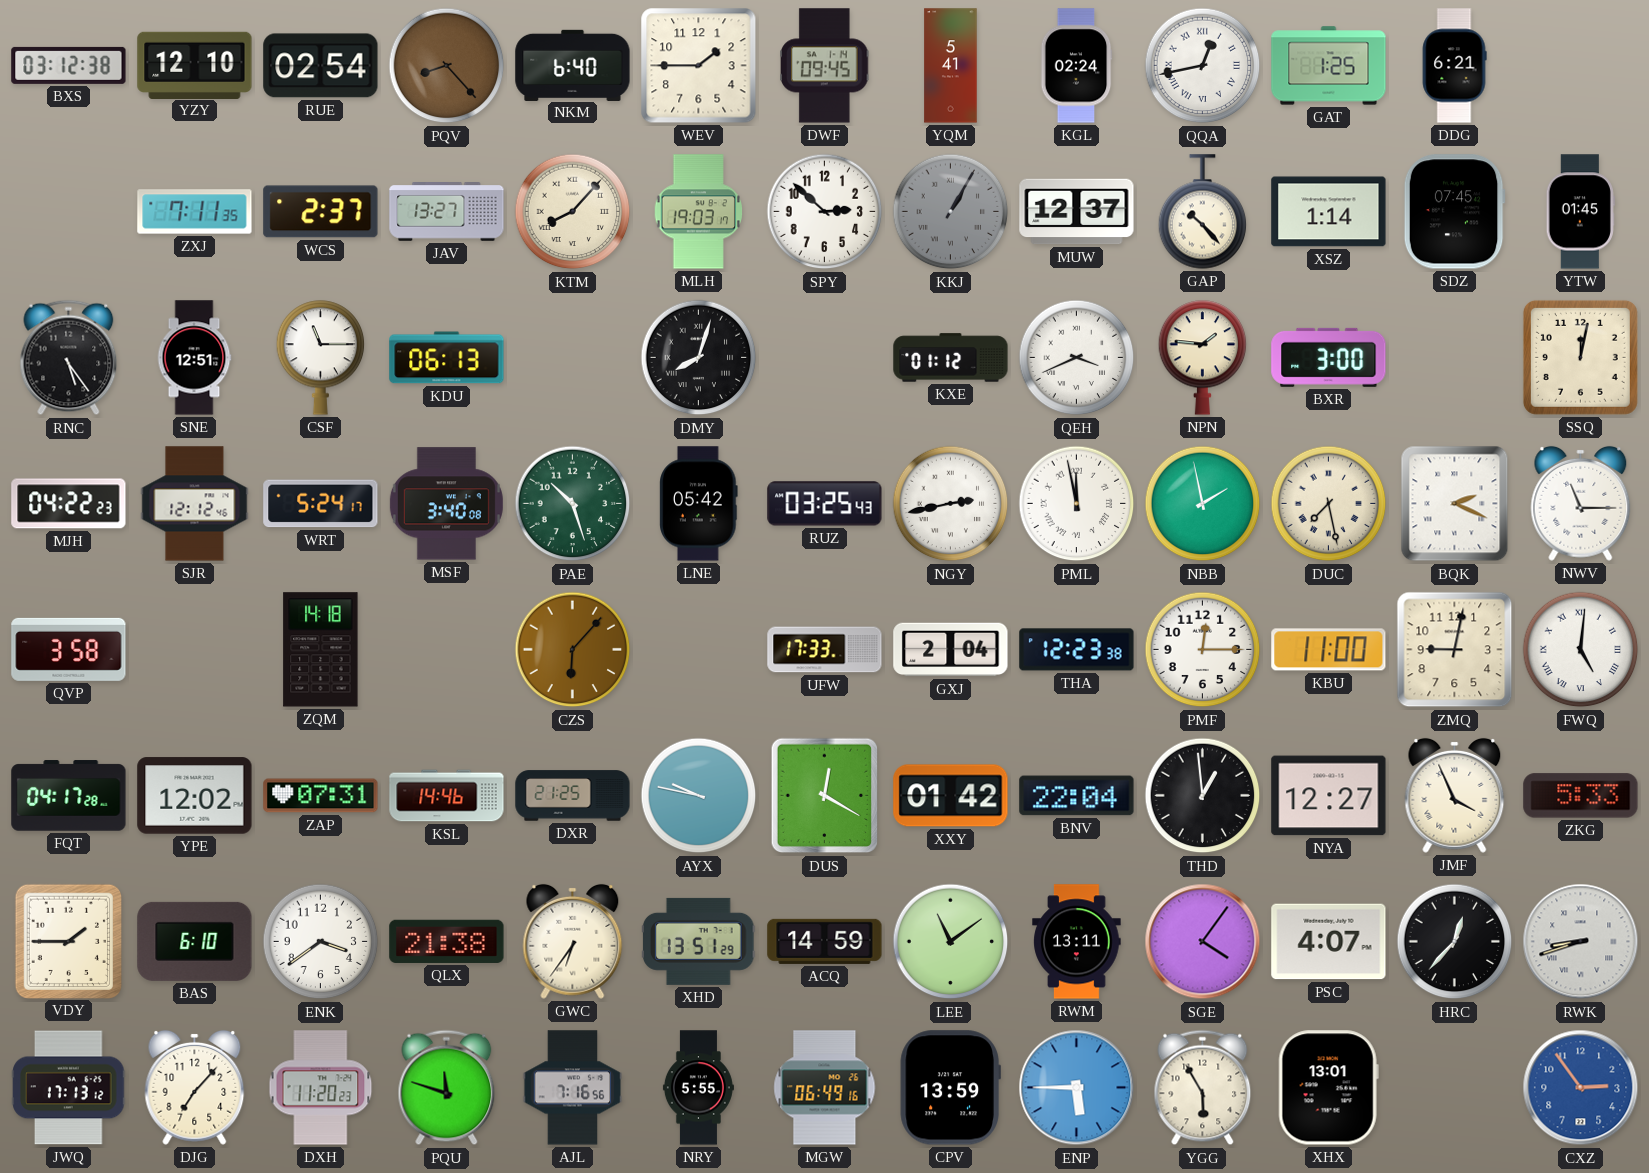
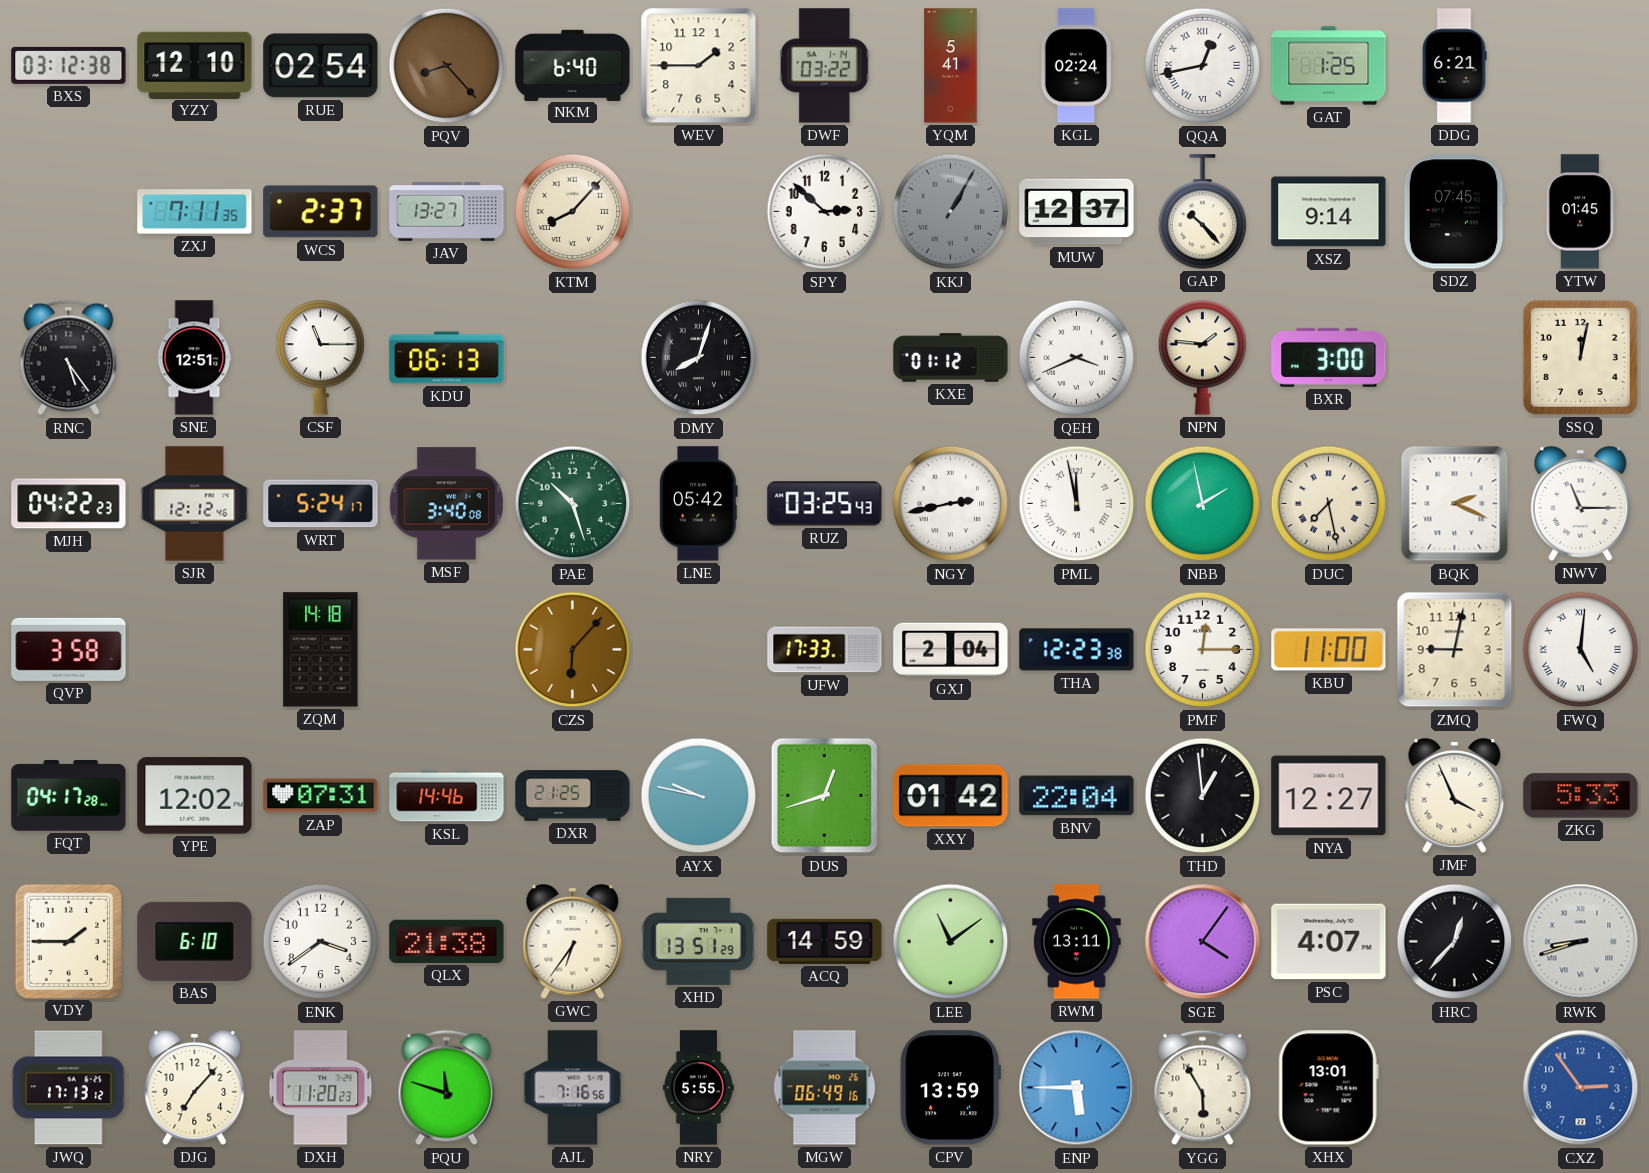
DWF: 09:45 -> 03:22 (825, 66)
MLH: 19:03 -> none (698, 212)
XSZ: 1:14 -> 9:14 (1329, 212)
DUS: 12:20 -> 12:42 (825, 796)
